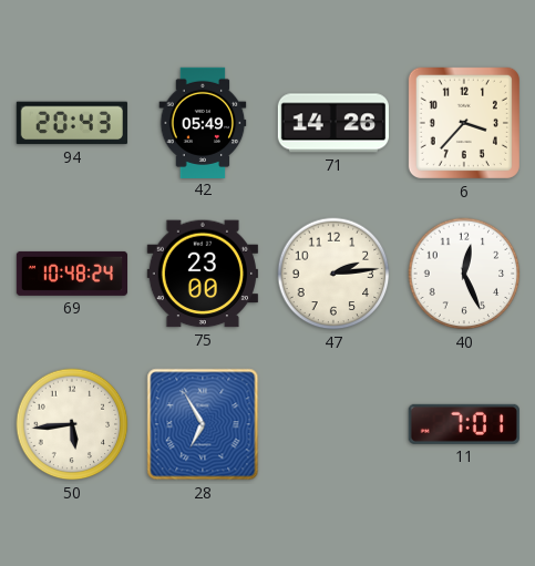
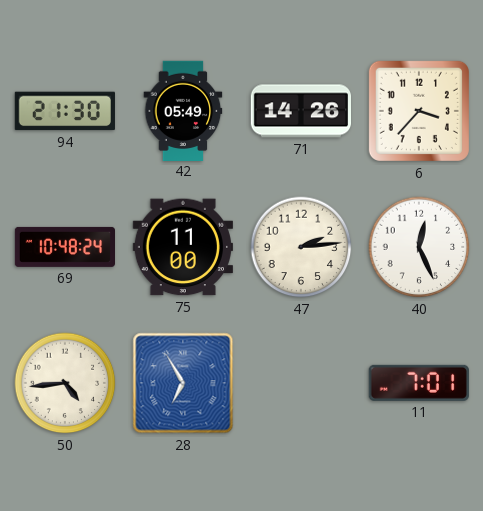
94: 20:43 -> 21:30 (65, 111)
75: 23:00 -> 11:00 (183, 247)
50: 5:44 -> 4:44 (65, 383)
